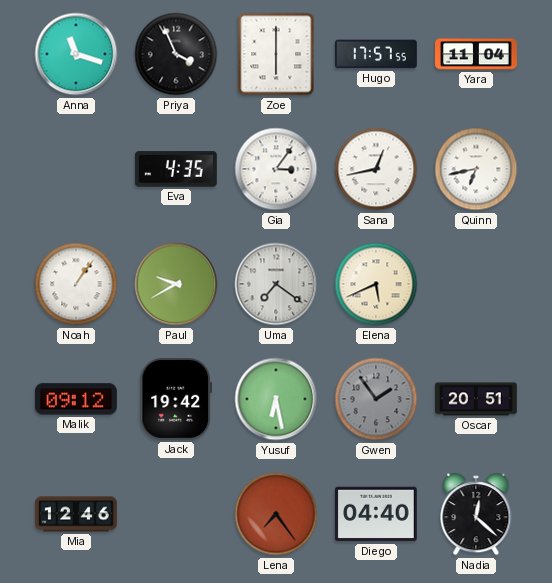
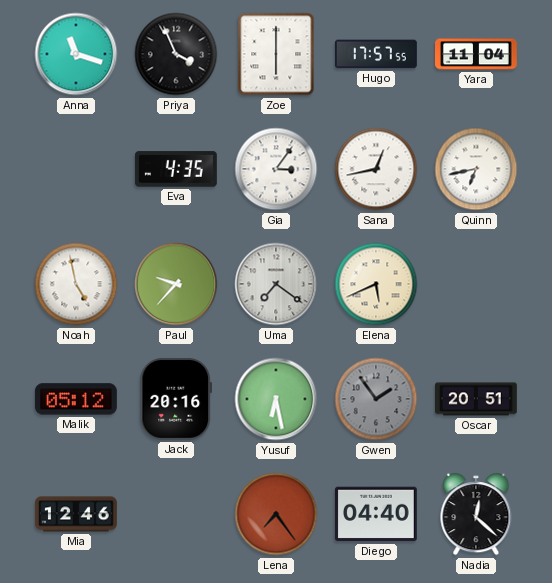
Noah: 1:06 -> 4:58 (76, 284)
Paul: 9:40 -> 9:37 (176, 284)
Malik: 09:12 -> 05:12 (76, 399)
Jack: 19:42 -> 20:16 (176, 399)
